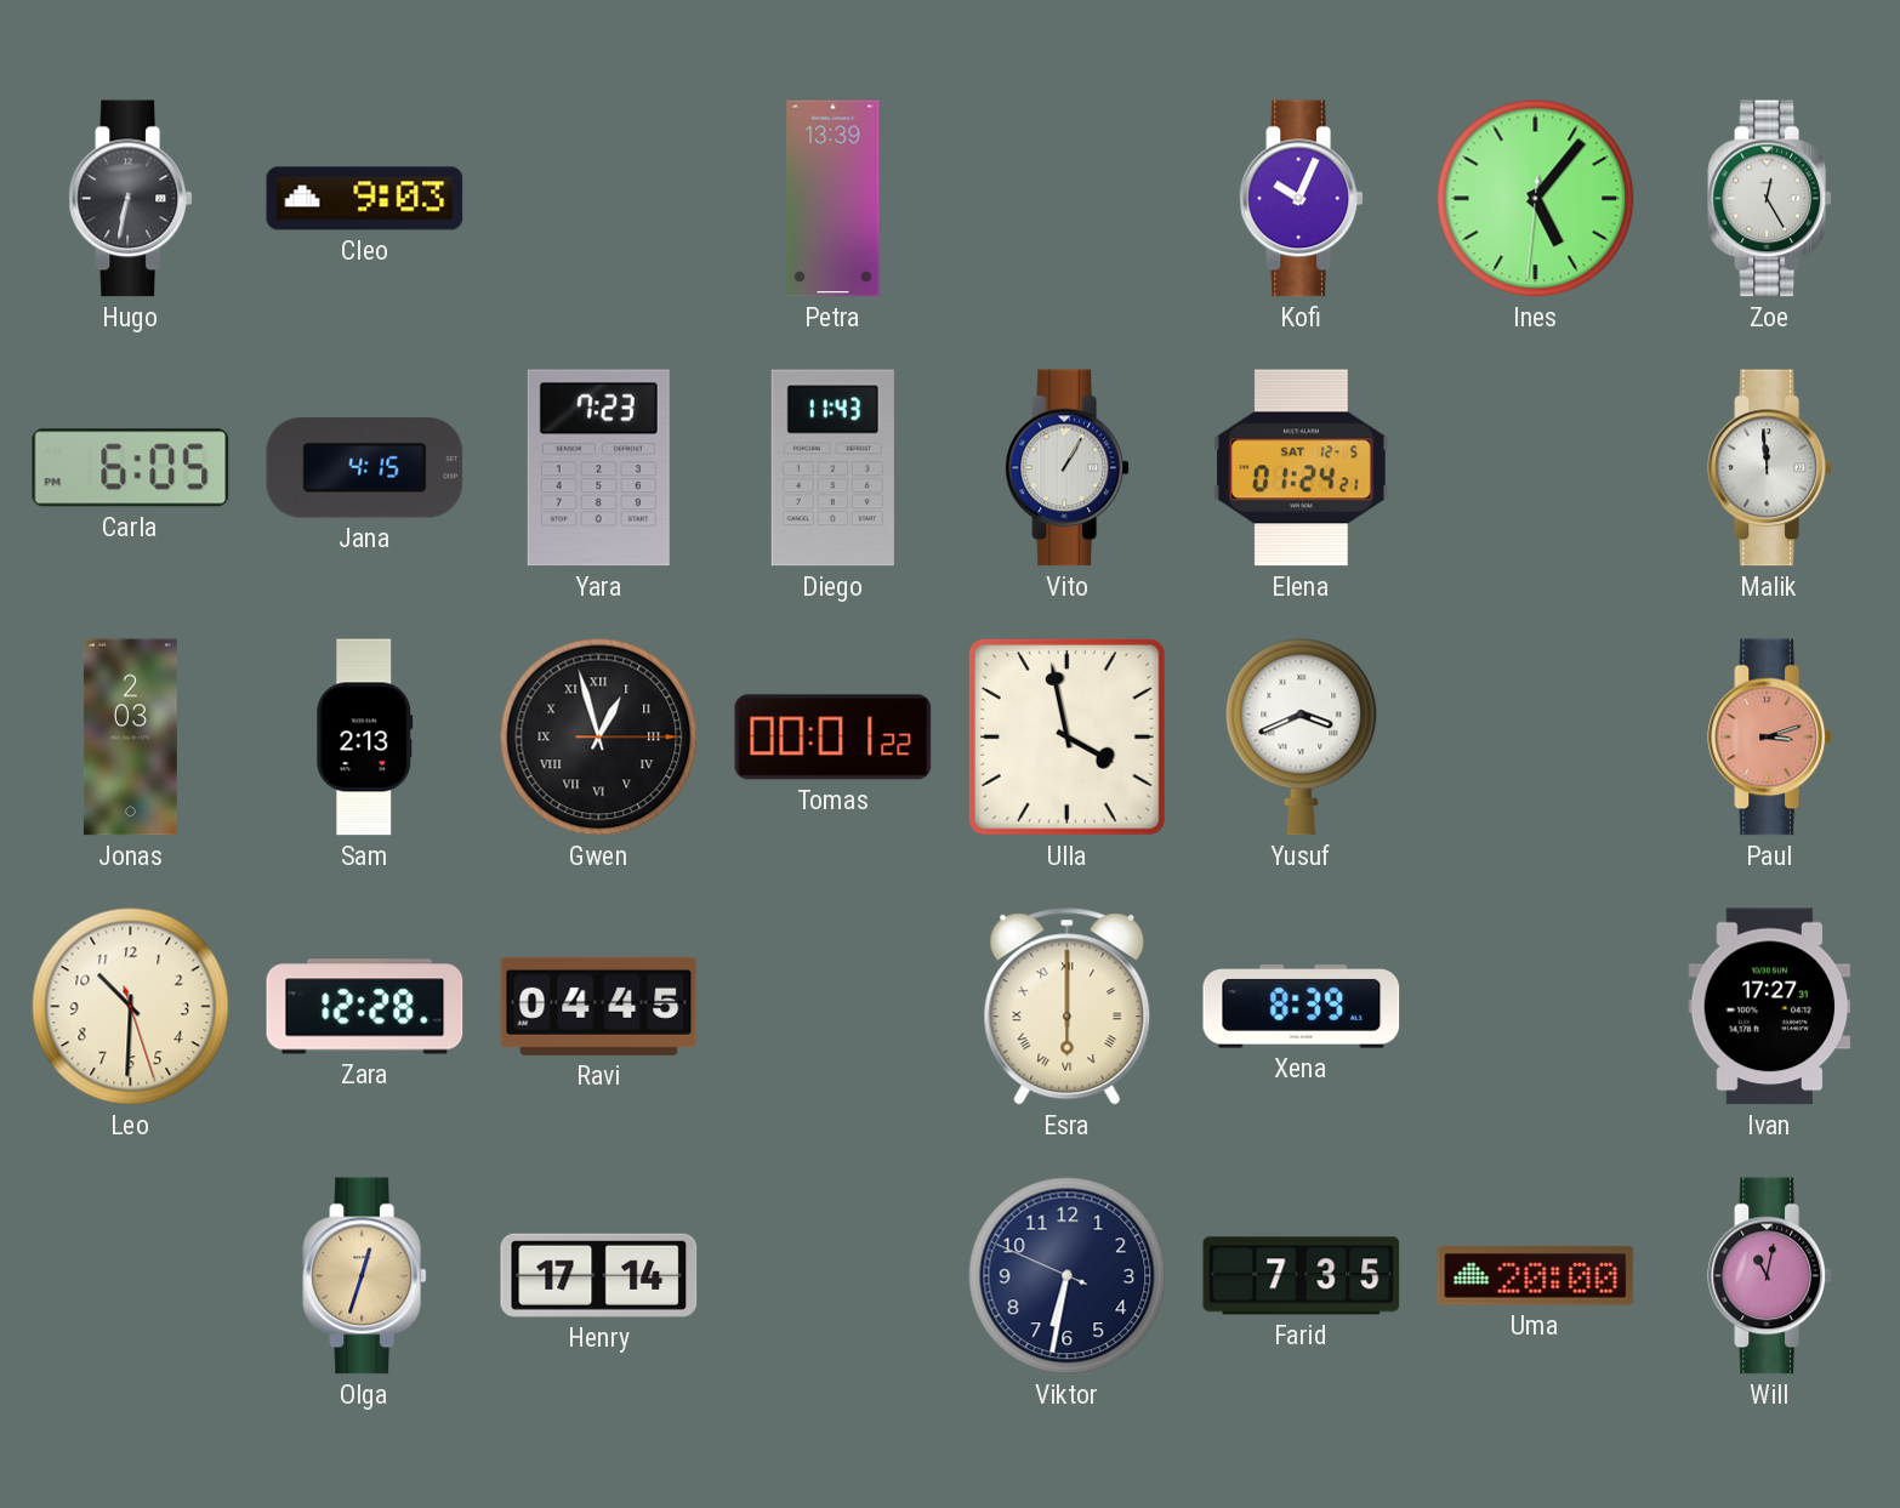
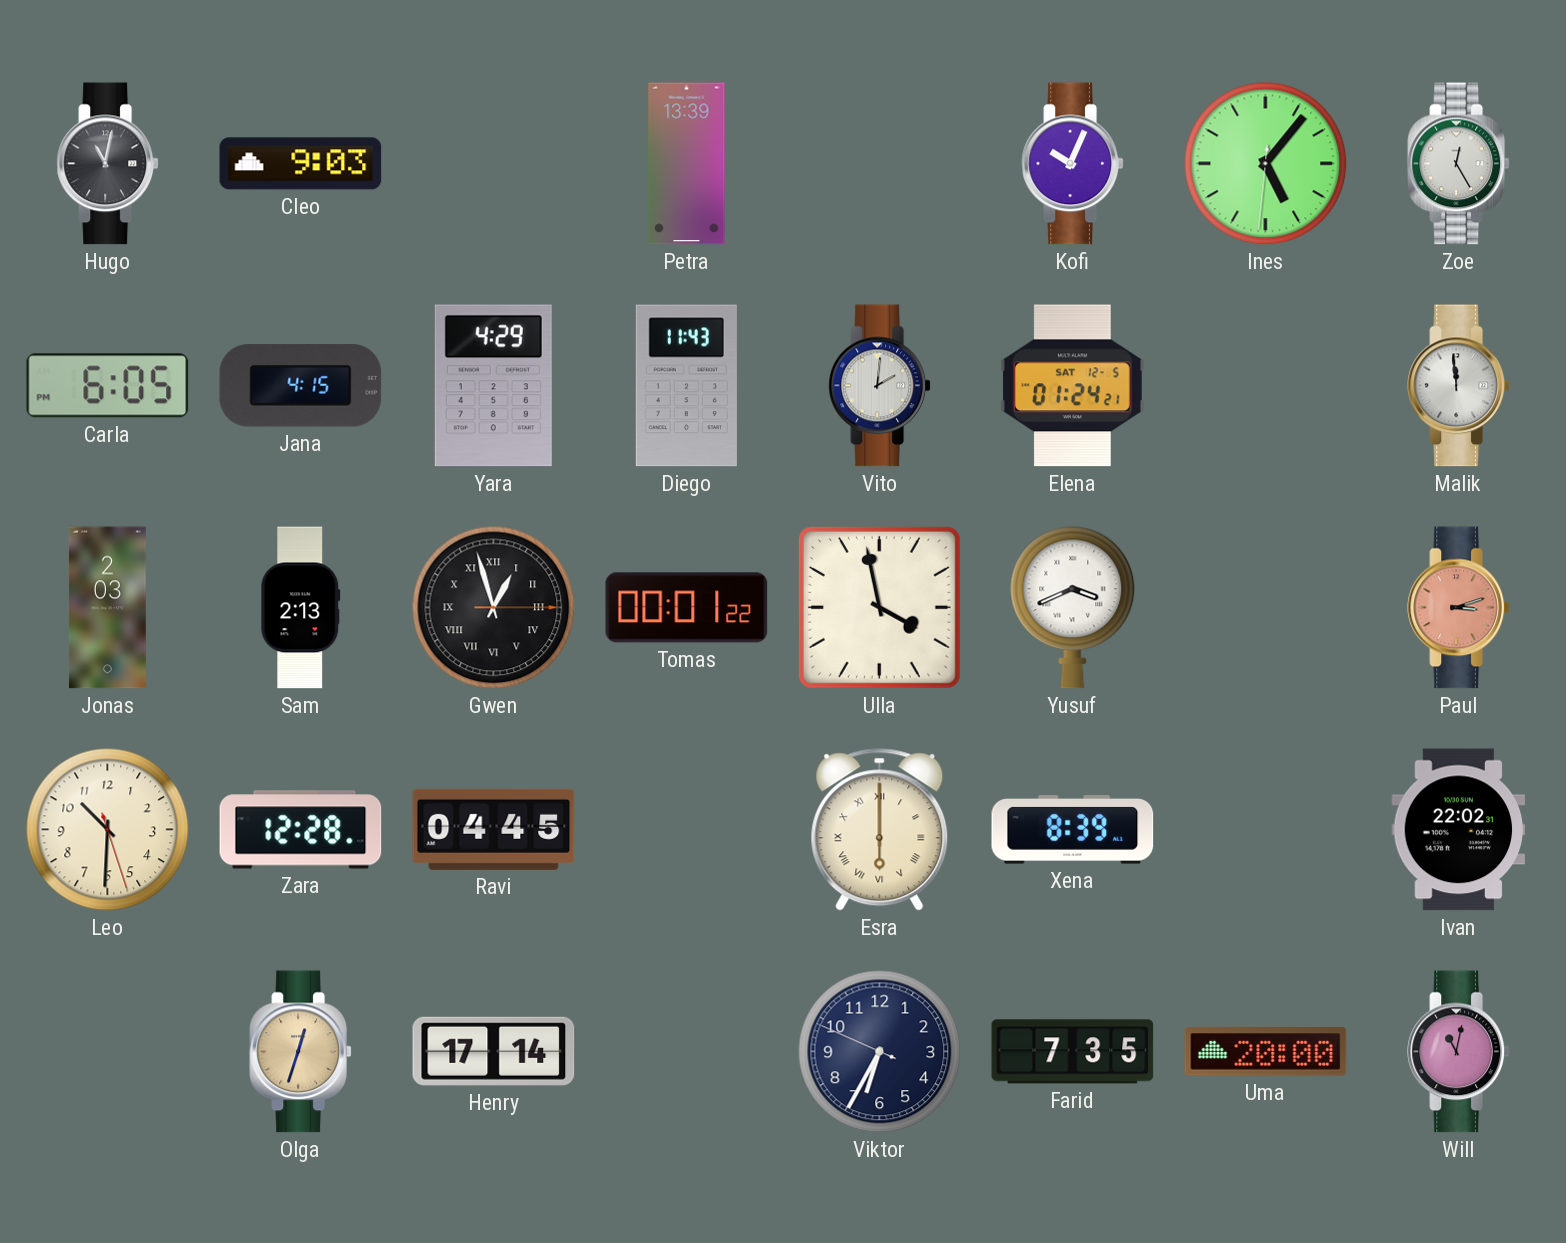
Hugo: 6:32 -> 11:02 (107, 164)
Yara: 7:23 -> 4:29 (493, 386)
Vito: 1:05 -> 2:01 (879, 386)
Ivan: 17:27 -> 22:02 (1459, 830)
Viktor: 6:31 -> 6:34 (880, 1052)
